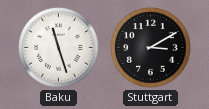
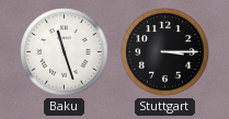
Stuttgart: 3:10 -> 3:15 (165, 52)
